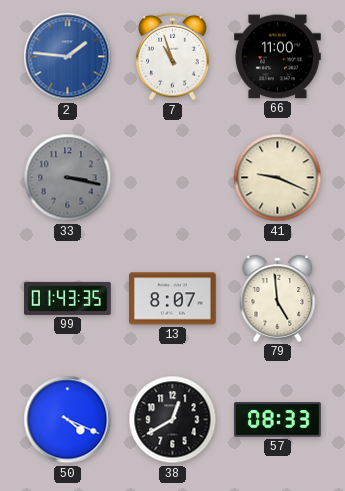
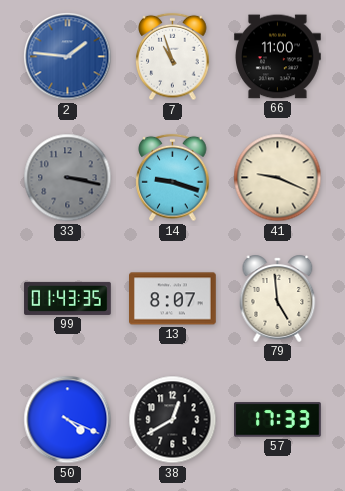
14: none -> 9:18 (173, 178)
57: 08:33 -> 17:33 (278, 420)
